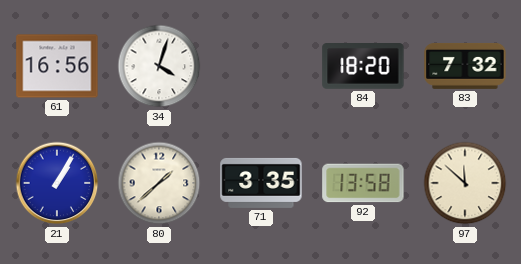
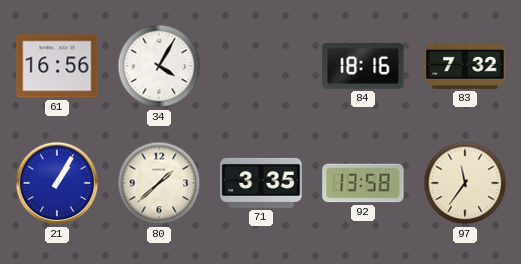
34: 4:03 -> 4:05 (159, 66)
84: 18:20 -> 18:16 (363, 67)
97: 11:52 -> 11:36 (465, 183)
